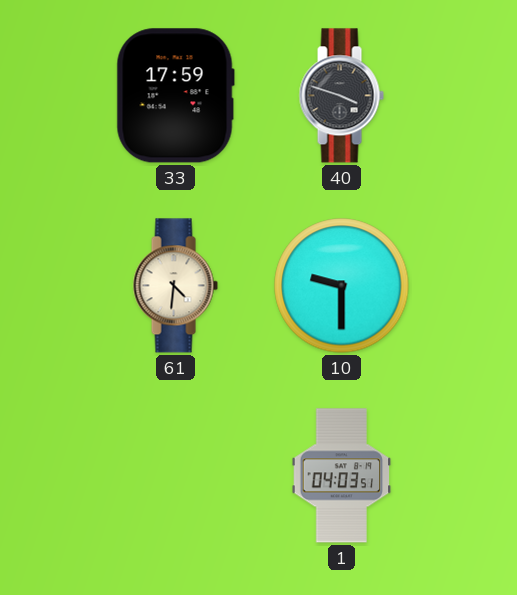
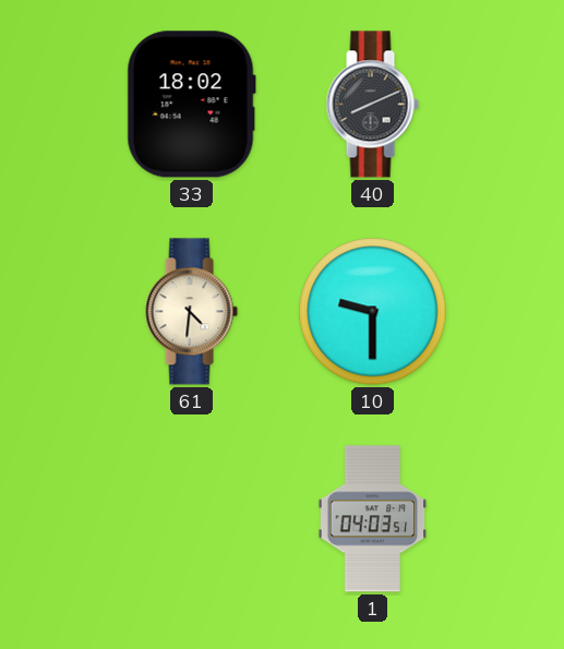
33: 17:59 -> 18:02 (191, 105)
40: 3:48 -> 8:11 (372, 105)
